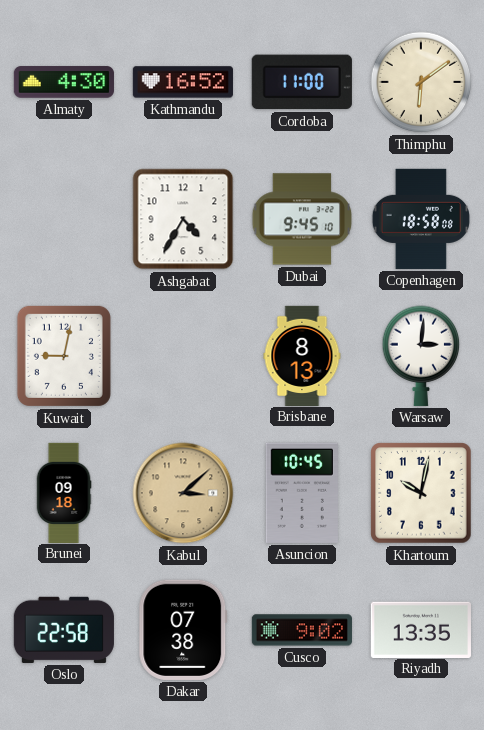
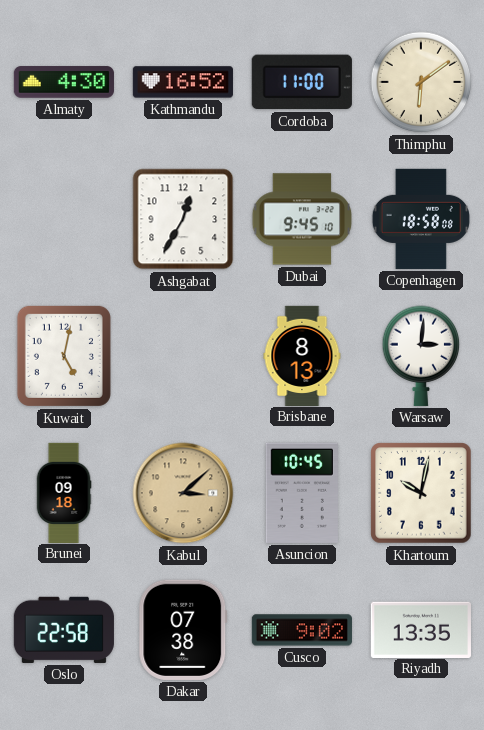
Ashgabat: 4:35 -> 12:35 (183, 219)
Kuwait: 9:02 -> 5:02 (64, 356)
